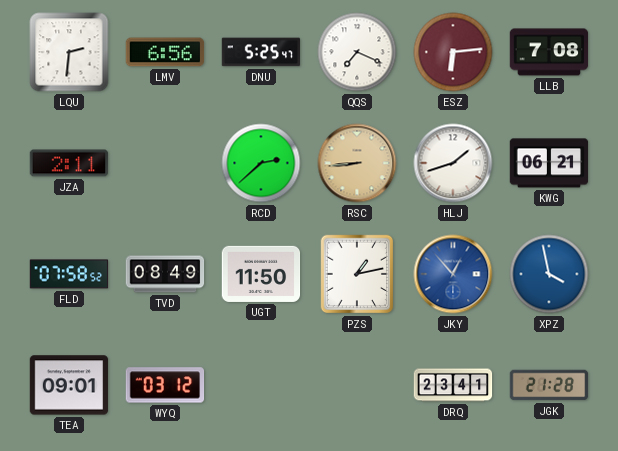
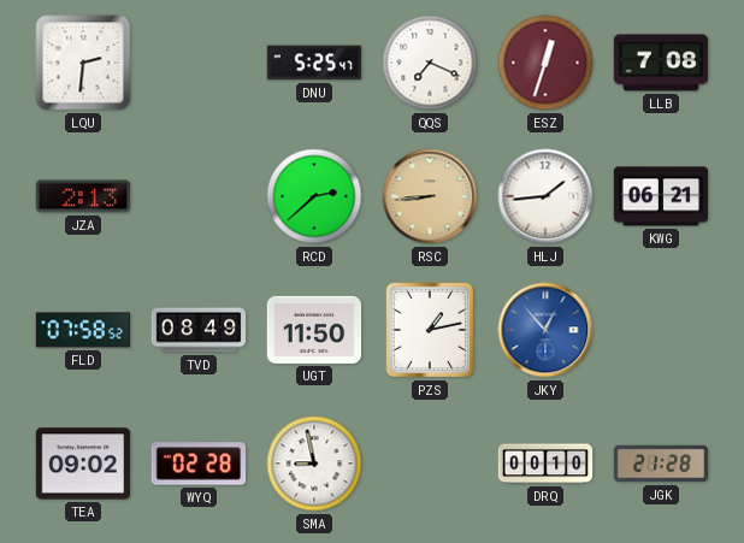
LMV: 6:56 -> none (165, 52)
ESZ: 6:14 -> 12:33 (545, 63)
JZA: 2:11 -> 2:13 (83, 196)
HLJ: 1:42 -> 1:44 (545, 196)
XPZ: 3:58 -> none (549, 274)
TEA: 09:01 -> 09:02 (83, 464)
WYQ: 03:12 -> 02:28 (199, 464)
SMA: none -> 8:58 (314, 464)
DRQ: 23:41 -> 00:10 (545, 464)
